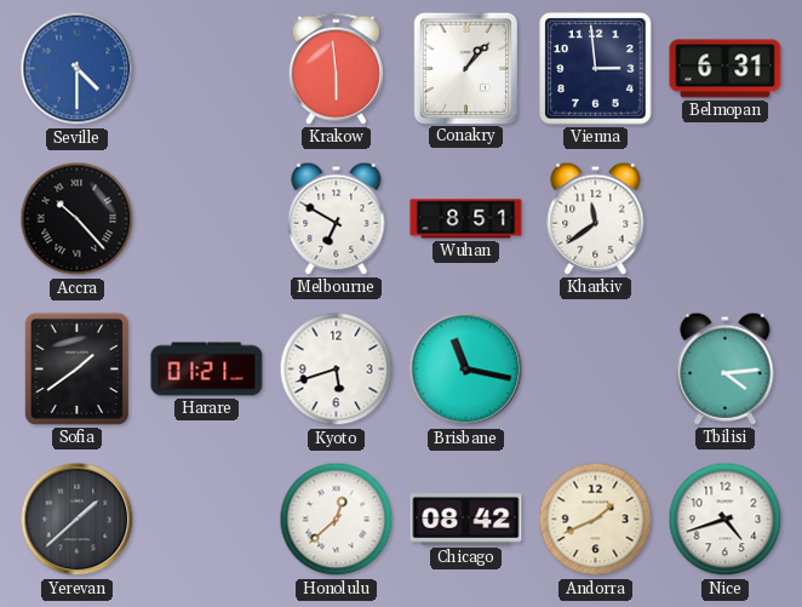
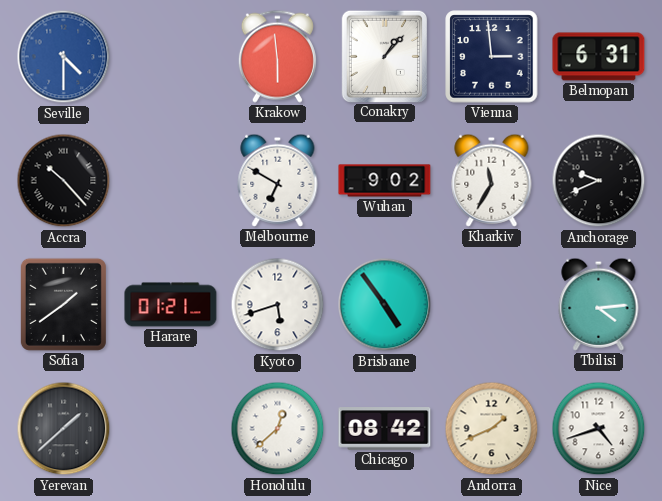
Wuhan: 8:51 -> 9:02 (385, 181)
Kharkiv: 11:39 -> 11:35 (492, 180)
Anchorage: none -> 9:41 (599, 181)
Brisbane: 11:17 -> 4:54 (385, 305)
